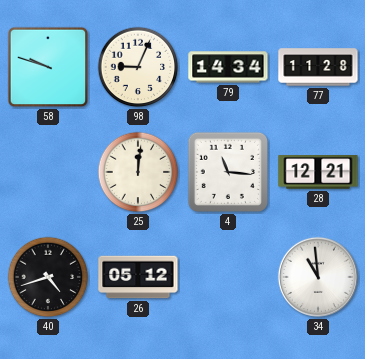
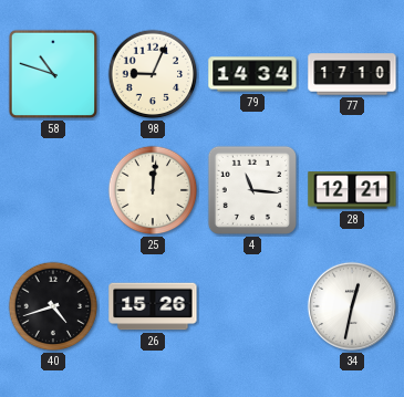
58: 9:48 -> 10:48 (53, 74)
77: 11:28 -> 17:10 (352, 74)
26: 05:12 -> 15:26 (153, 306)
34: 10:59 -> 12:32 (352, 306)
